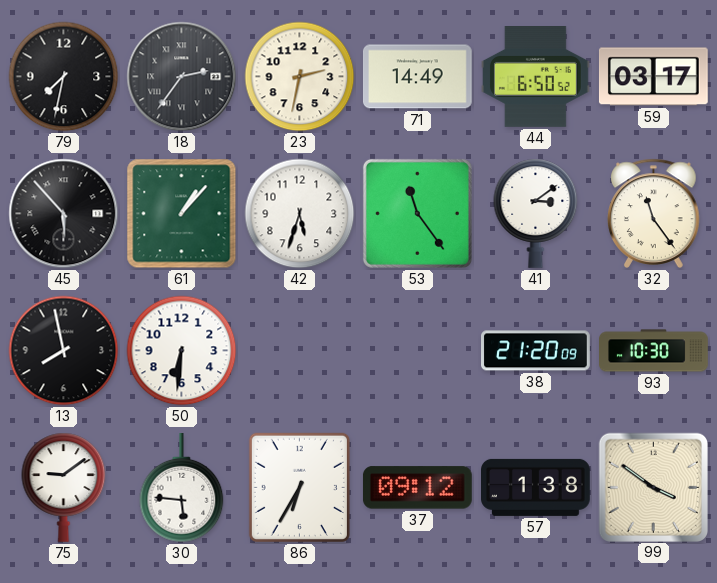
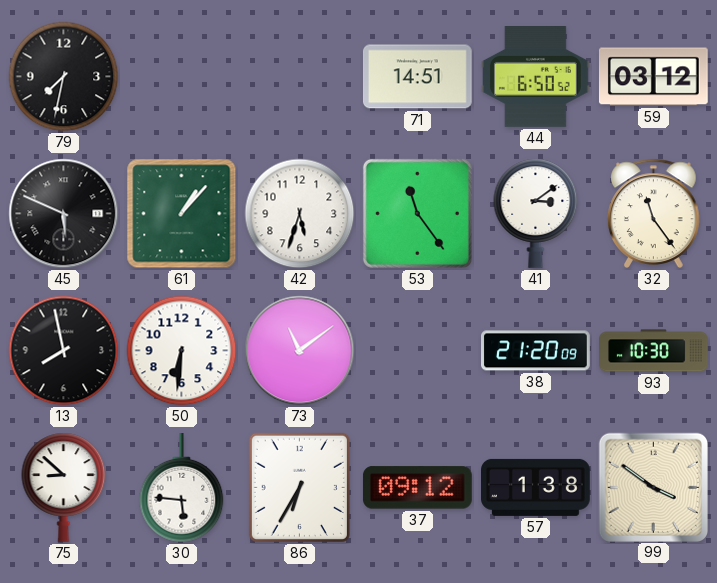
18: 2:36 -> none (182, 77)
23: 2:32 -> none (300, 77)
71: 14:49 -> 14:51 (417, 77)
59: 03:17 -> 03:12 (653, 77)
45: 5:53 -> 5:49 (64, 214)
73: none -> 11:09 (300, 351)
75: 9:09 -> 8:52 (64, 487)
